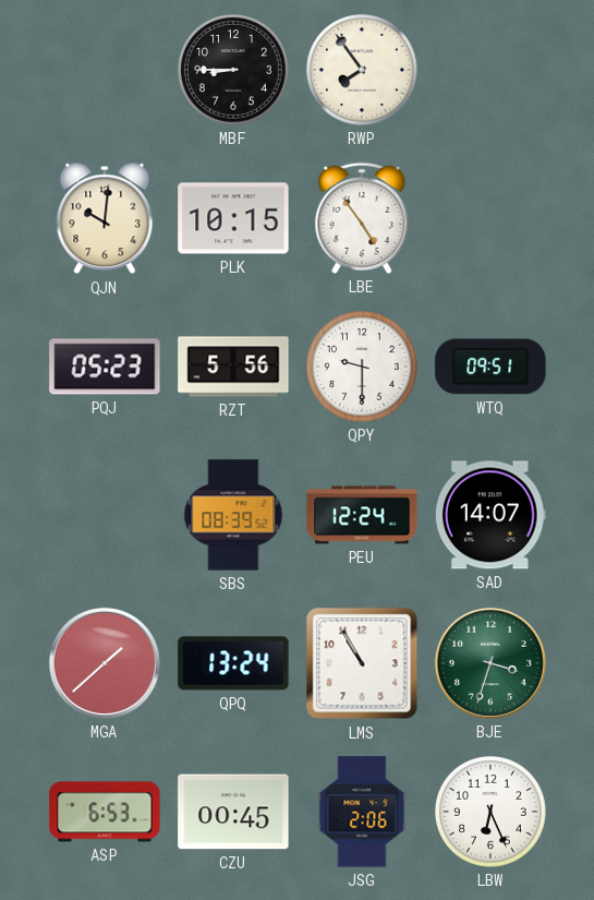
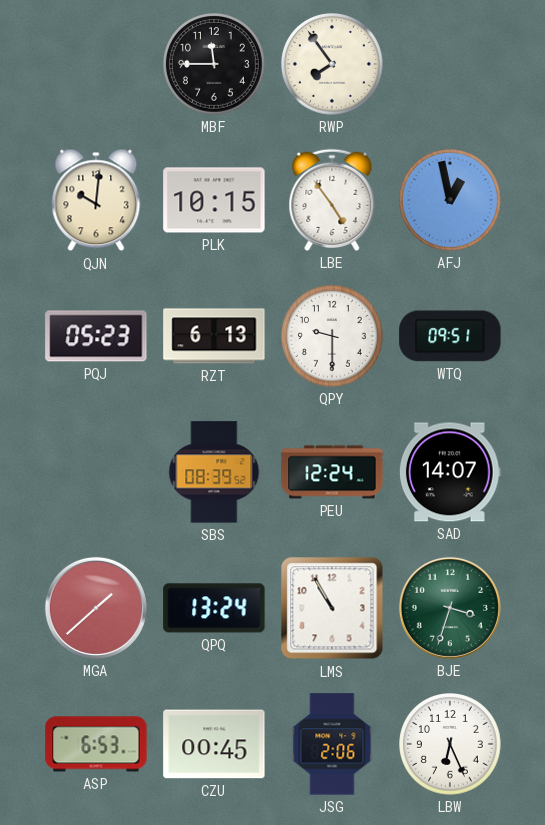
MBF: 8:45 -> 11:45 (215, 65)
AFJ: none -> 12:58 (451, 201)
RZT: 5:56 -> 6:13 (214, 336)
